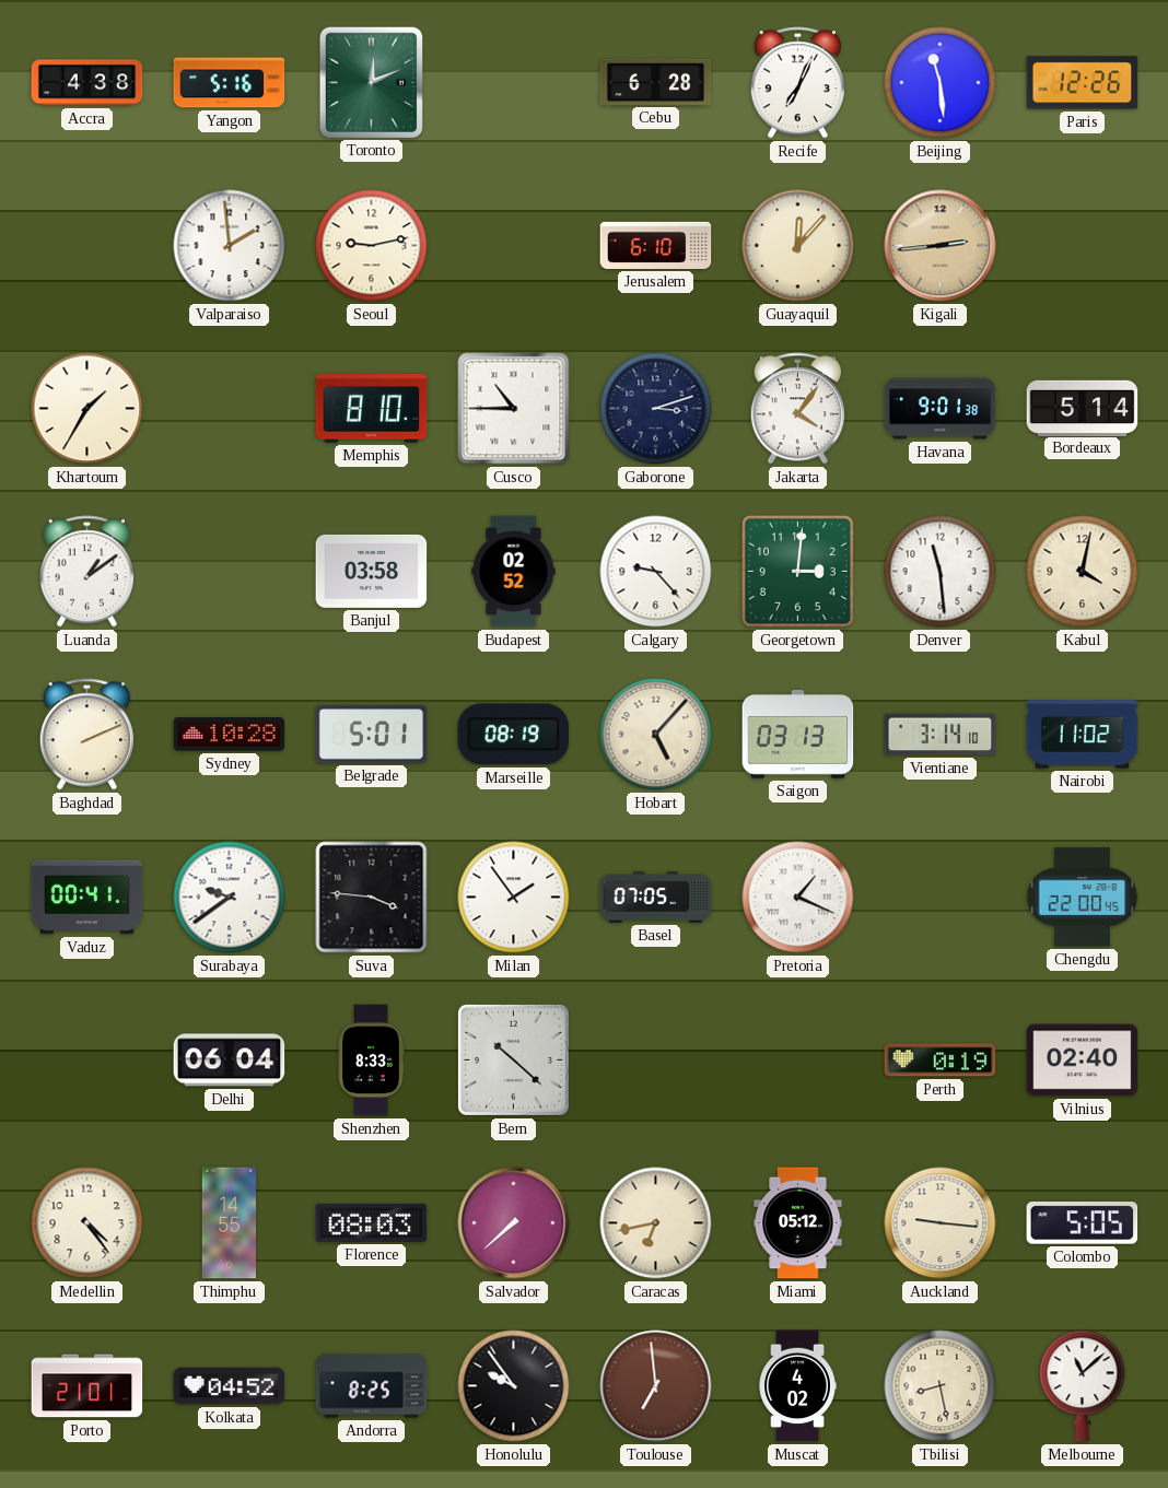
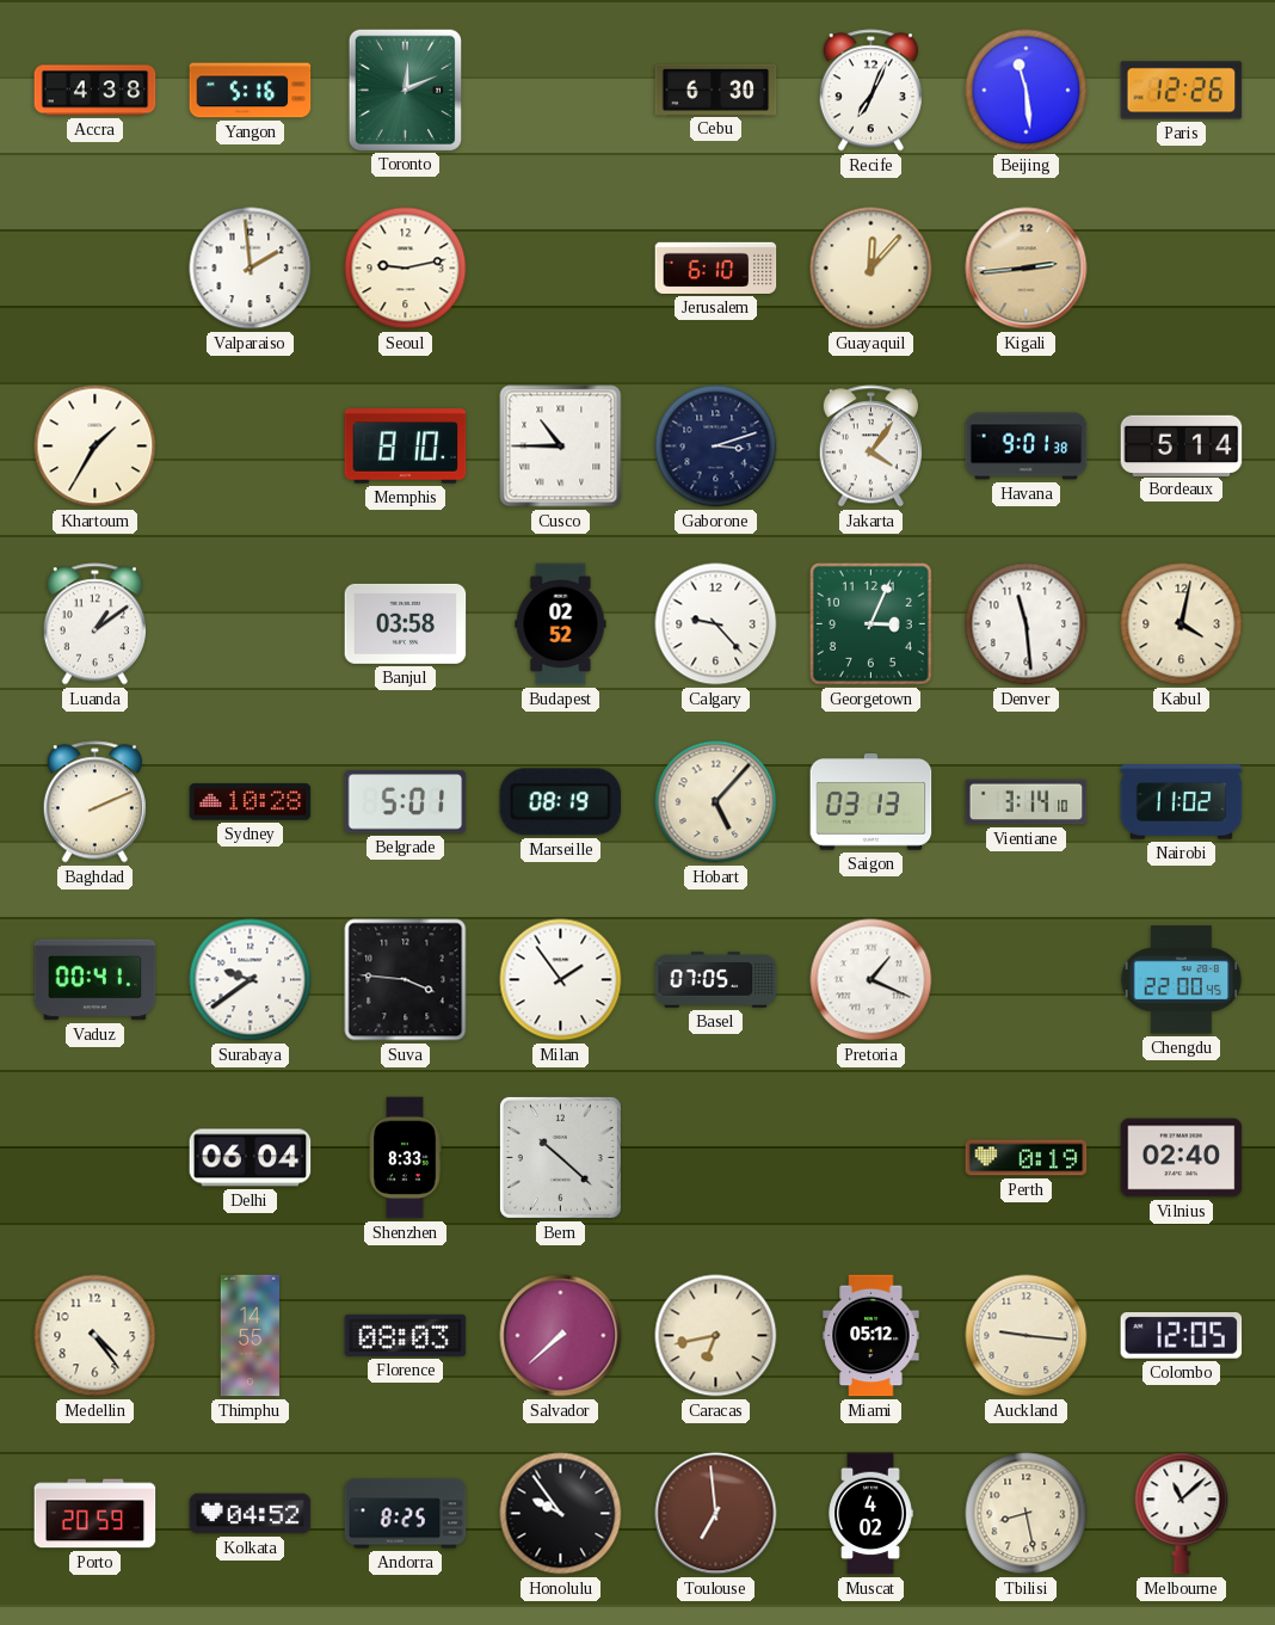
Cebu: 6:28 -> 6:30 (716, 90)
Georgetown: 3:01 -> 3:04 (870, 623)
Colombo: 5:05 -> 12:05 (1182, 1336)
Porto: 21:01 -> 20:59 (96, 1514)
